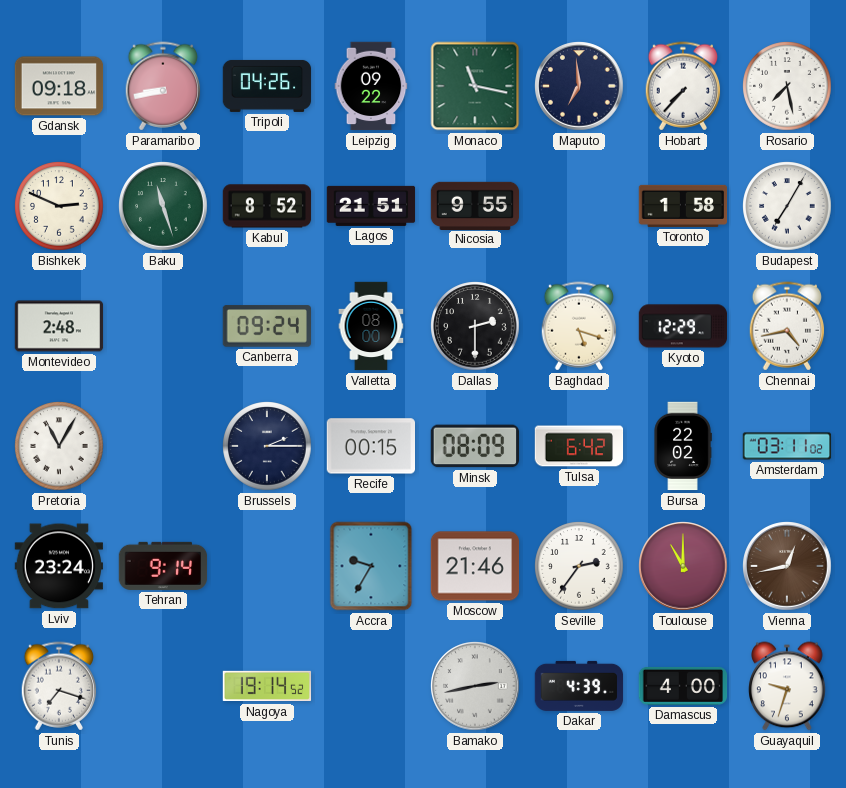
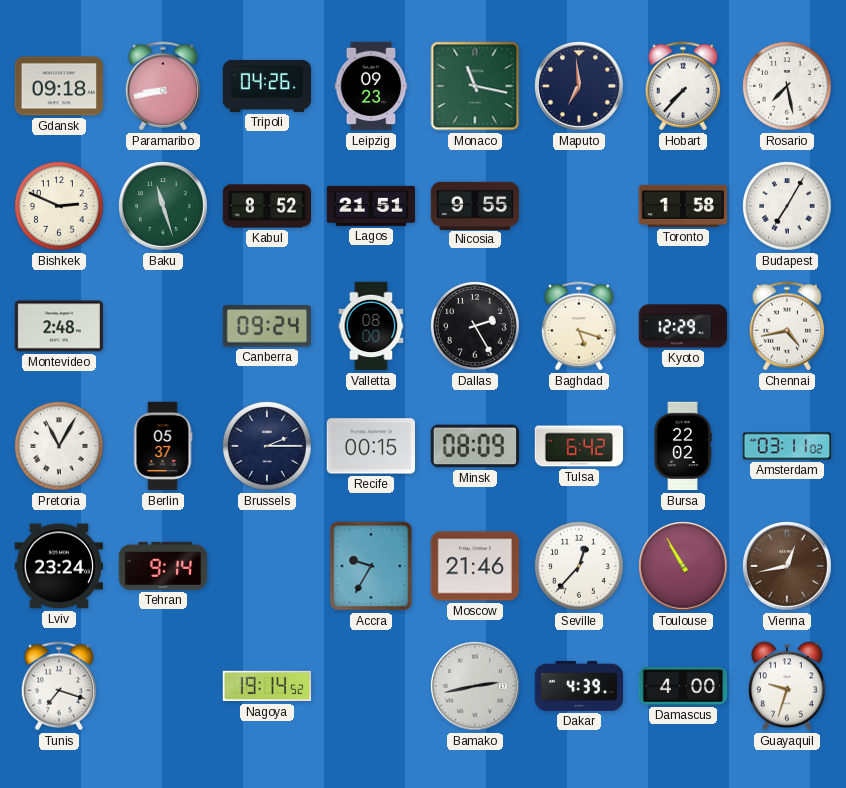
Leipzig: 09:22 -> 09:23 (371, 86)
Dallas: 2:30 -> 2:25 (475, 326)
Berlin: none -> 05:37 (163, 446)
Seville: 2:36 -> 12:37 (579, 566)
Toulouse: 11:00 -> 10:55 (683, 566)
